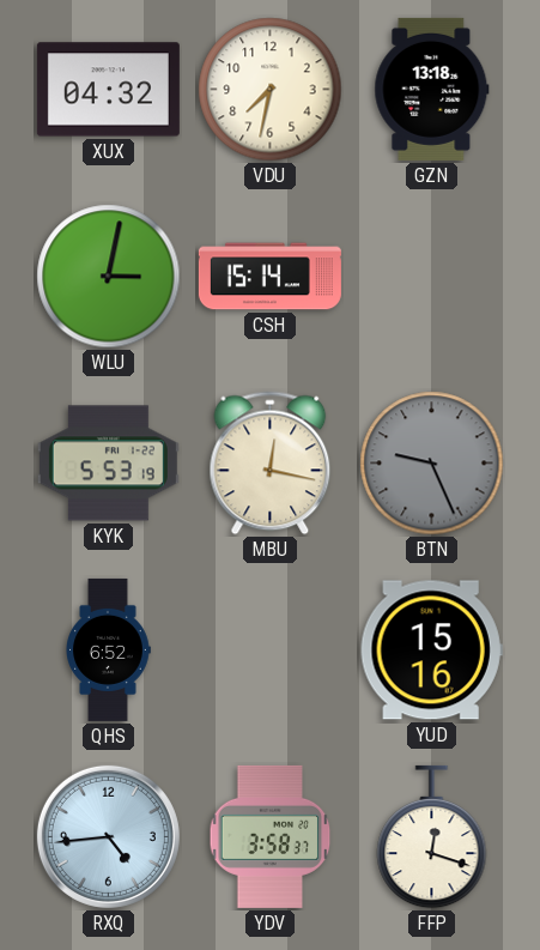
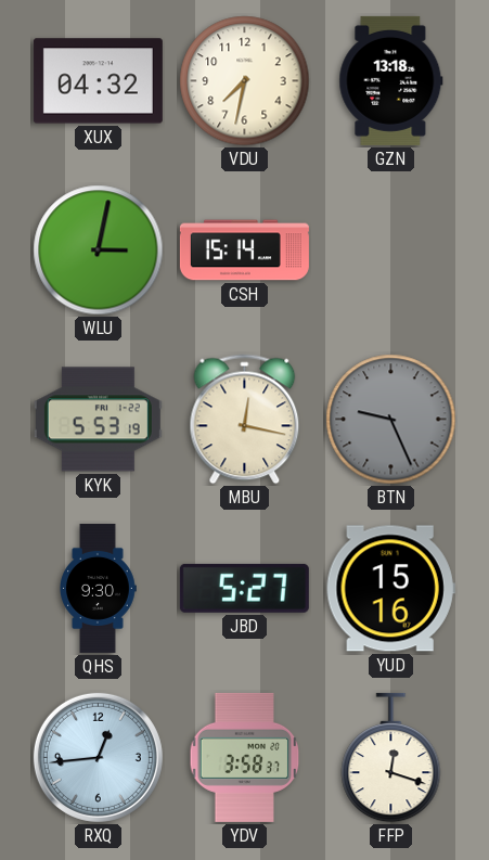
QHS: 6:52 -> 9:30 (99, 588)
JBD: none -> 5:27 (244, 588)
RXQ: 4:44 -> 12:44 (98, 757)
